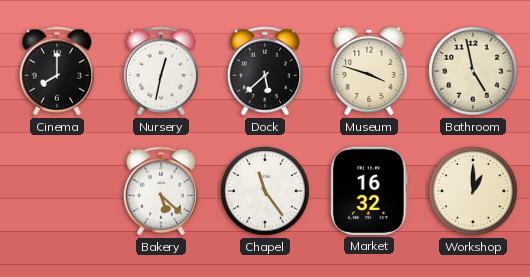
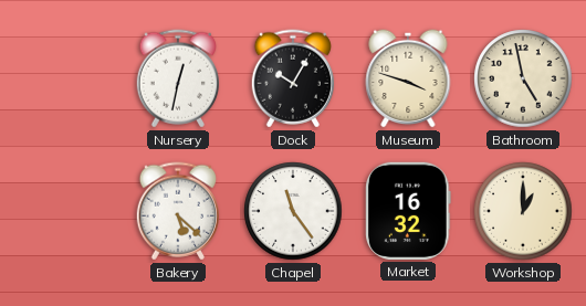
Cinema: 8:00 -> none (56, 71)
Dock: 5:38 -> 10:05 (292, 78)
